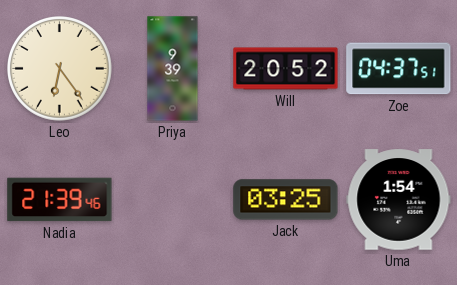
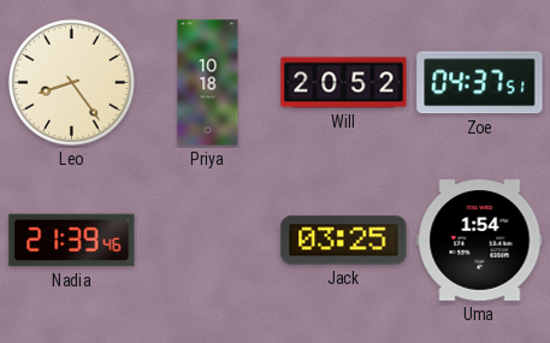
Leo: 6:24 -> 8:24 (72, 83)
Priya: 9:39 -> 10:18 (208, 83)
